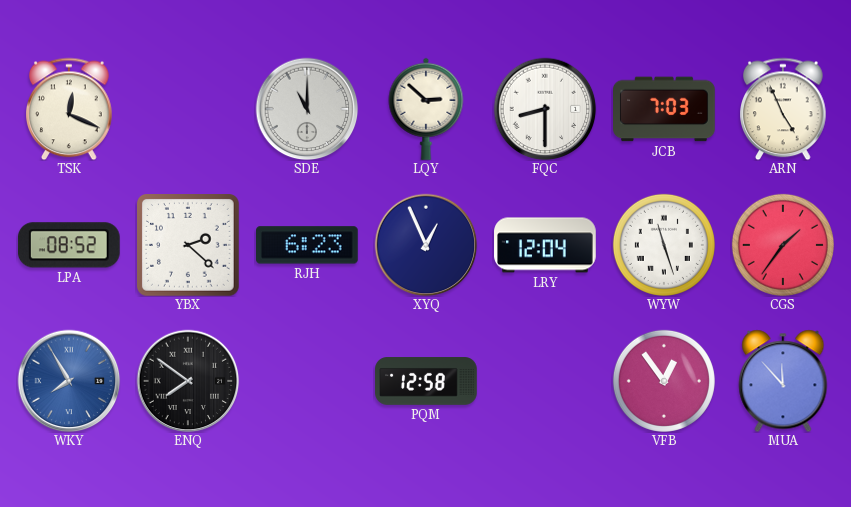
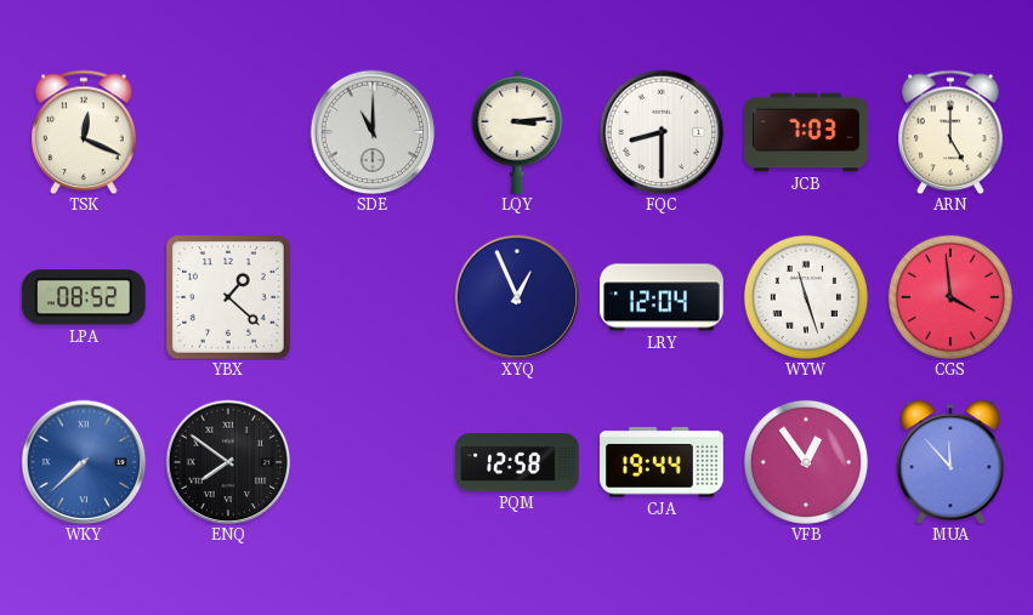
LQY: 2:52 -> 3:14 (517, 132)
ARN: 4:56 -> 5:00 (952, 132)
YBX: 2:22 -> 1:22 (229, 298)
RJH: 6:23 -> none (308, 245)
CGS: 1:36 -> 3:59 (950, 297)
WKY: 7:55 -> 7:38 (84, 462)
CJA: none -> 19:44 (663, 462)
